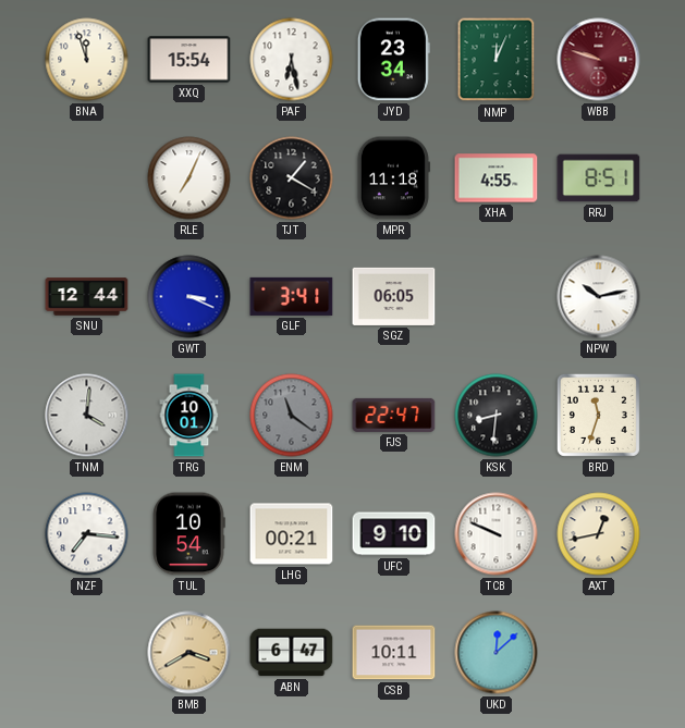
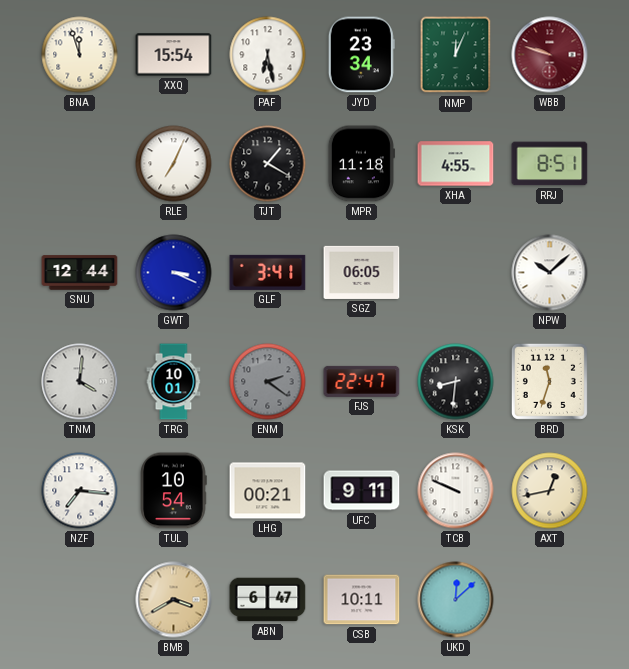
NPW: 10:13 -> 10:08 (550, 273)
ENM: 11:21 -> 2:21 (268, 382)
UFC: 9:10 -> 9:11 (362, 491)
